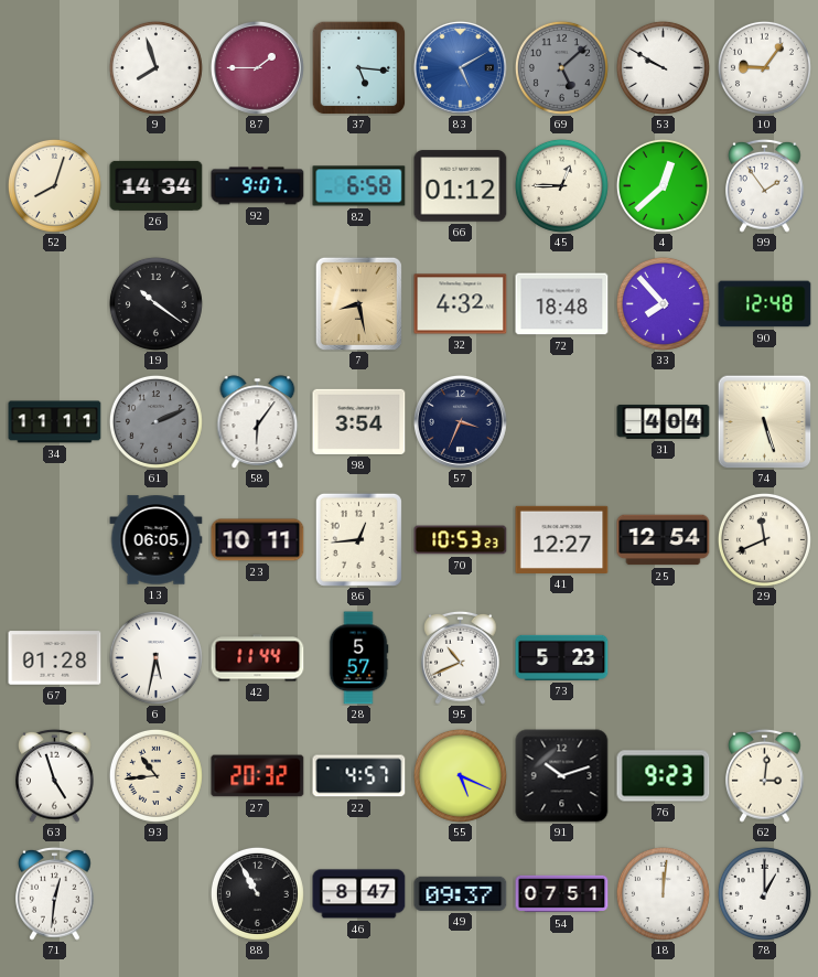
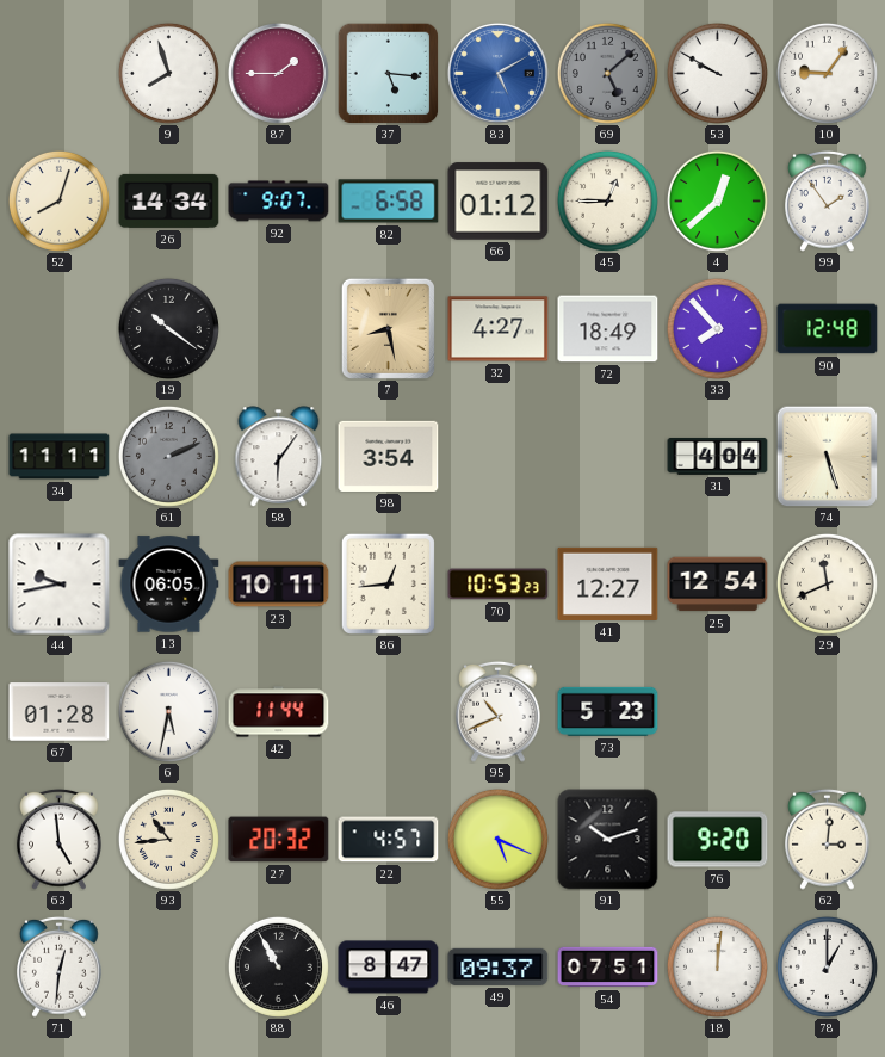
32: 4:32 -> 4:27 (499, 329)
72: 18:48 -> 18:49 (608, 329)
57: 3:34 -> none (460, 421)
44: none -> 9:43 (60, 585)
28: 5:57 -> none (358, 658)
63: 4:57 -> 4:59 (60, 839)
76: 9:23 -> 9:20 (718, 840)
